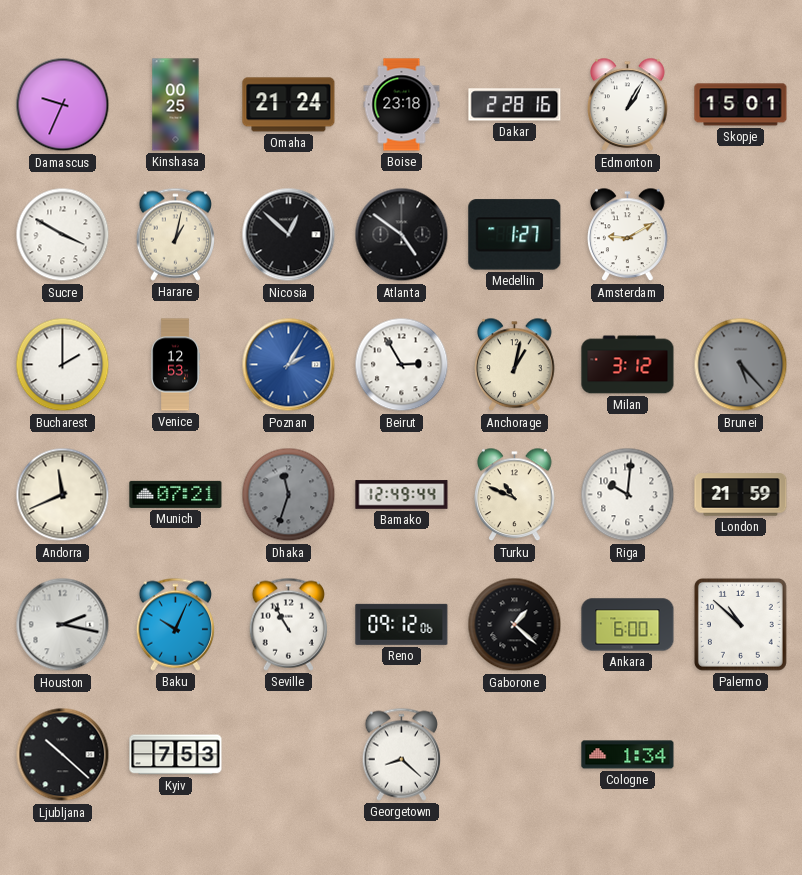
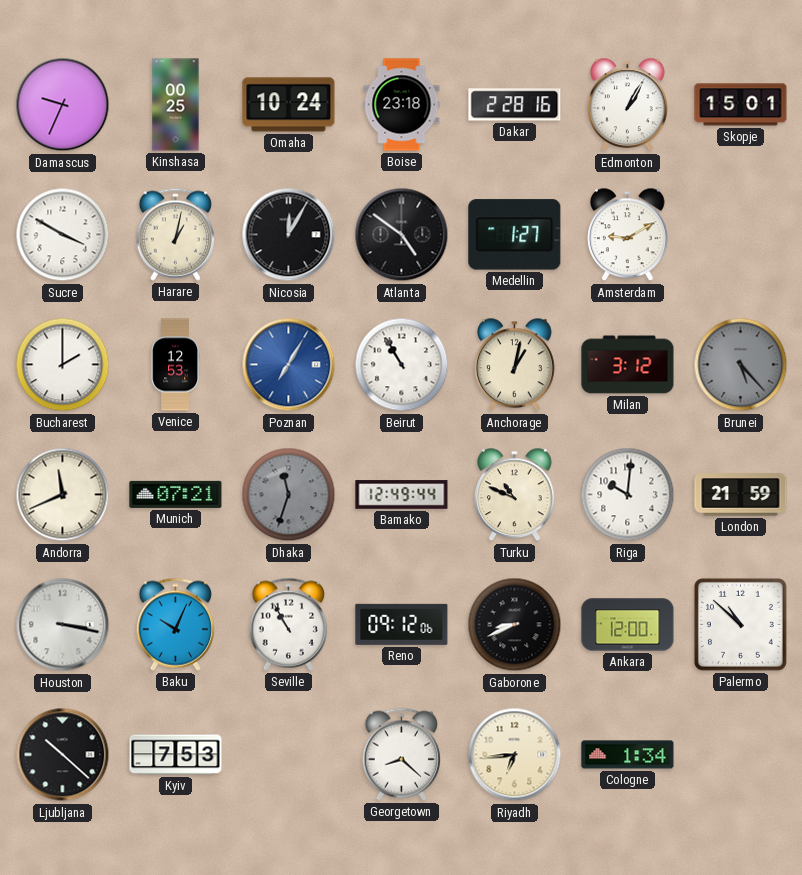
Omaha: 21:24 -> 10:24 (289, 105)
Nicosia: 12:52 -> 12:05 (289, 235)
Poznan: 2:05 -> 7:05 (289, 365)
Beirut: 2:55 -> 10:55 (402, 365)
Houston: 2:17 -> 3:17 (63, 625)
Gaborone: 1:22 -> 8:41 (515, 625)
Ankara: 6:00 -> 12:00 (628, 625)
Riyadh: none -> 6:44 (515, 755)
